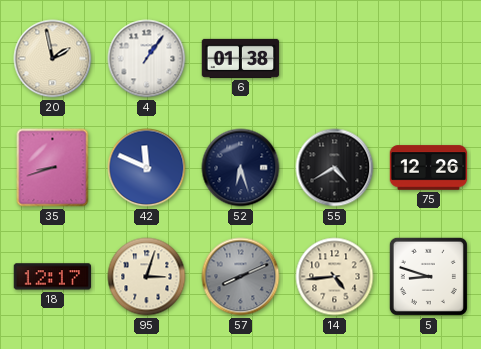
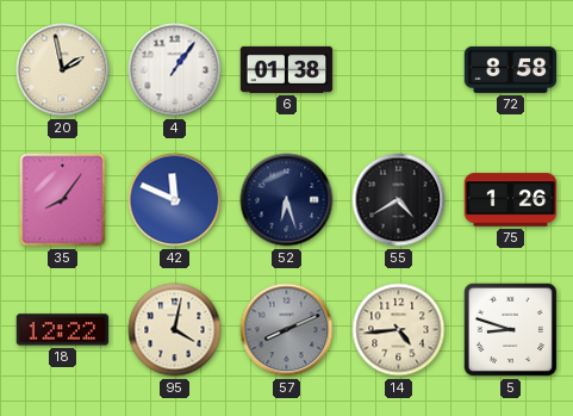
72: none -> 8:58 (511, 69)
35: 8:42 -> 8:06 (63, 200)
75: 12:26 -> 1:26 (511, 200)
18: 12:17 -> 12:22 (63, 330)
95: 3:03 -> 4:02 (175, 330)
